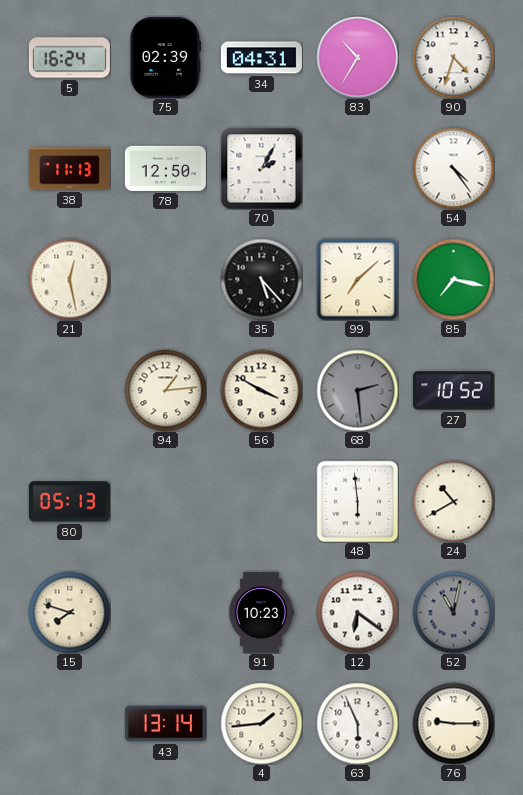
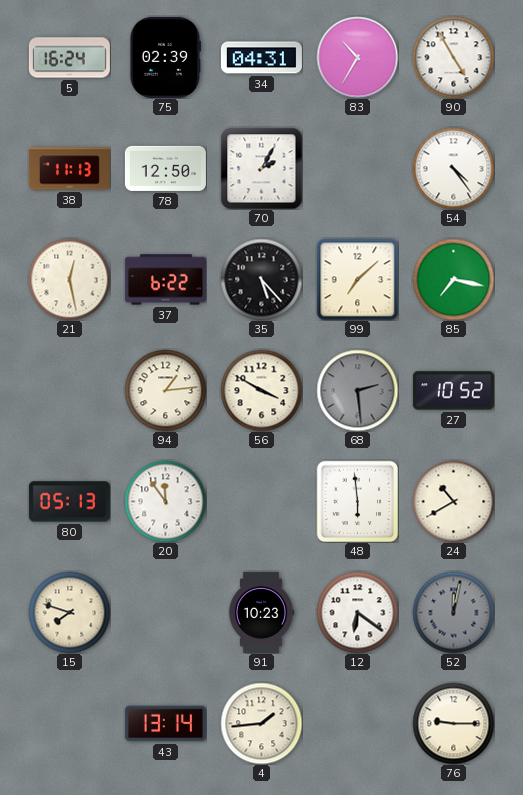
90: 4:33 -> 4:55 (453, 57)
37: none -> 6:22 (165, 280)
20: none -> 11:54 (165, 501)
52: 11:02 -> 12:02 (453, 612)
63: 5:56 -> none (357, 723)
